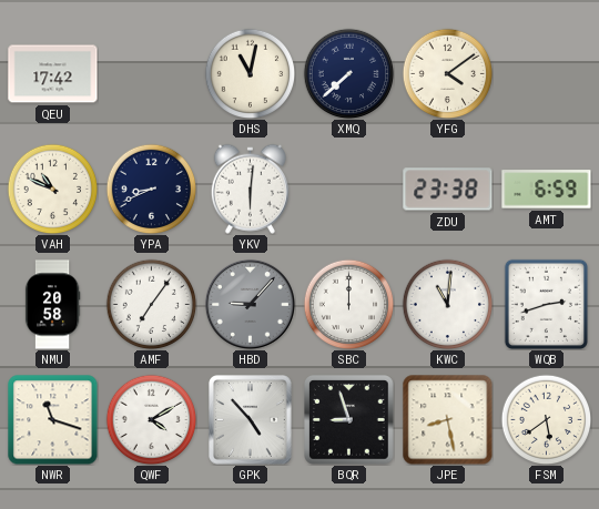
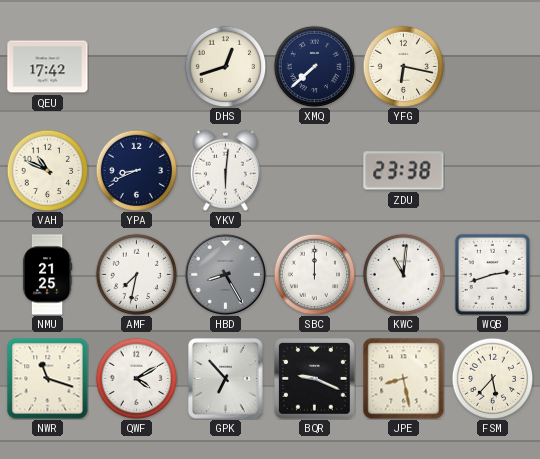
DHS: 11:02 -> 12:42 (225, 66)
YFG: 4:09 -> 6:17 (403, 66)
AMT: 6:59 -> none (547, 190)
NMU: 20:58 -> 21:25 (47, 275)
AMF: 7:06 -> 7:32 (136, 274)
HBD: 9:07 -> 8:25 (225, 274)
GPK: 4:53 -> 6:53 (226, 379)
BQR: 8:57 -> 9:19 (315, 379)
FSM: 5:39 -> 5:37 (492, 378)
